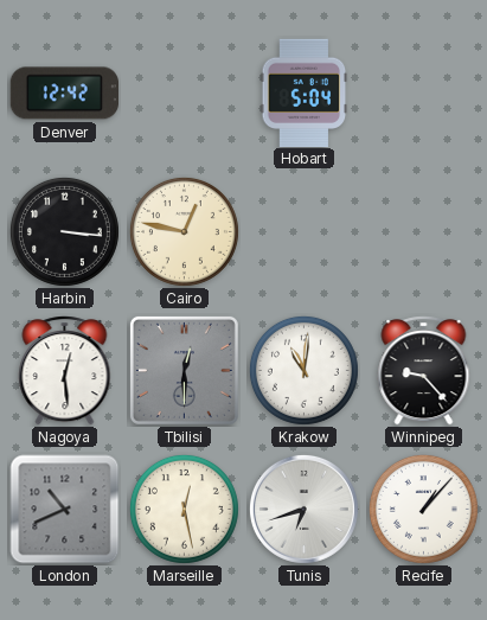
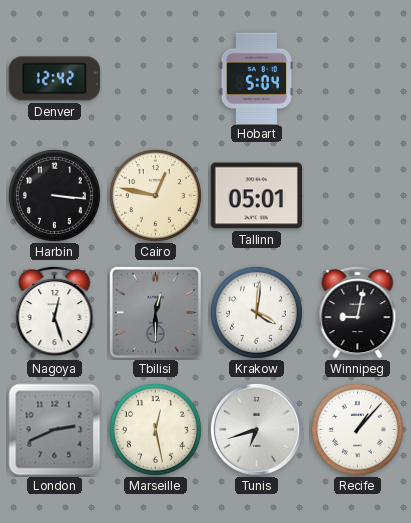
Tallinn: none -> 05:01 (256, 196)
Nagoya: 12:29 -> 12:27 (55, 313)
Krakow: 11:01 -> 4:01 (256, 312)
Winnipeg: 9:23 -> 9:02 (358, 313)
London: 10:41 -> 2:41 (55, 430)
